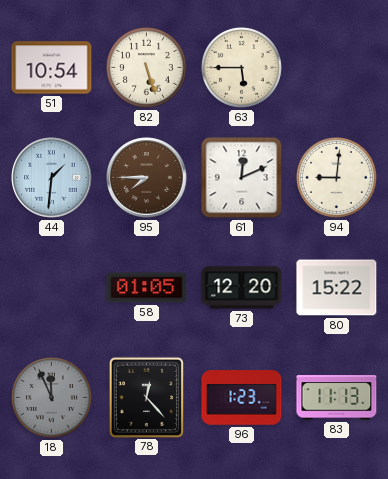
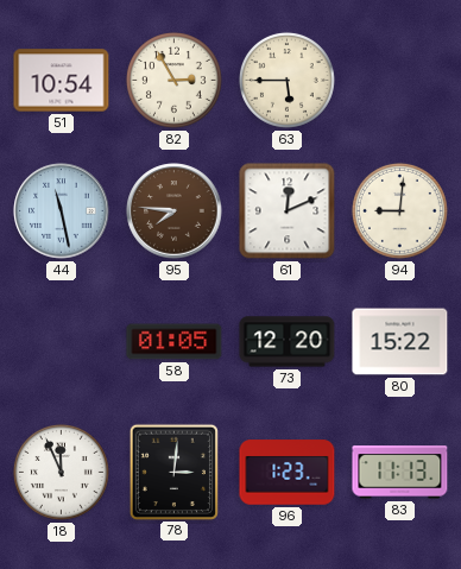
82: 5:27 -> 2:55 (173, 80)
44: 1:31 -> 11:28 (62, 211)
95: 7:45 -> 7:46 (175, 211)
18 dial: grey -> white (61, 472)
78: 12:23 -> 3:01 (173, 472)
